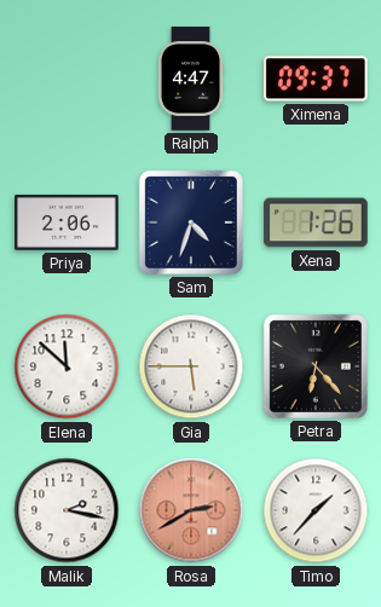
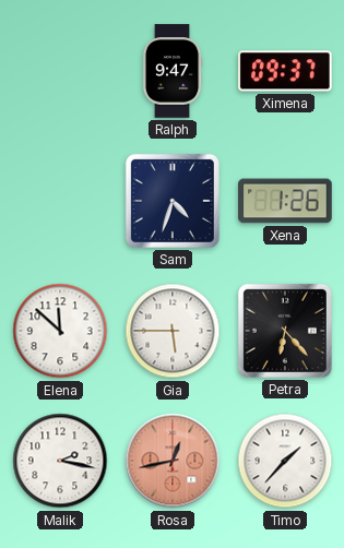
Ralph: 4:47 -> 9:47 (173, 71)
Priya: 2:06 -> none (67, 222)
Rosa: 2:40 -> 12:43 (173, 461)
